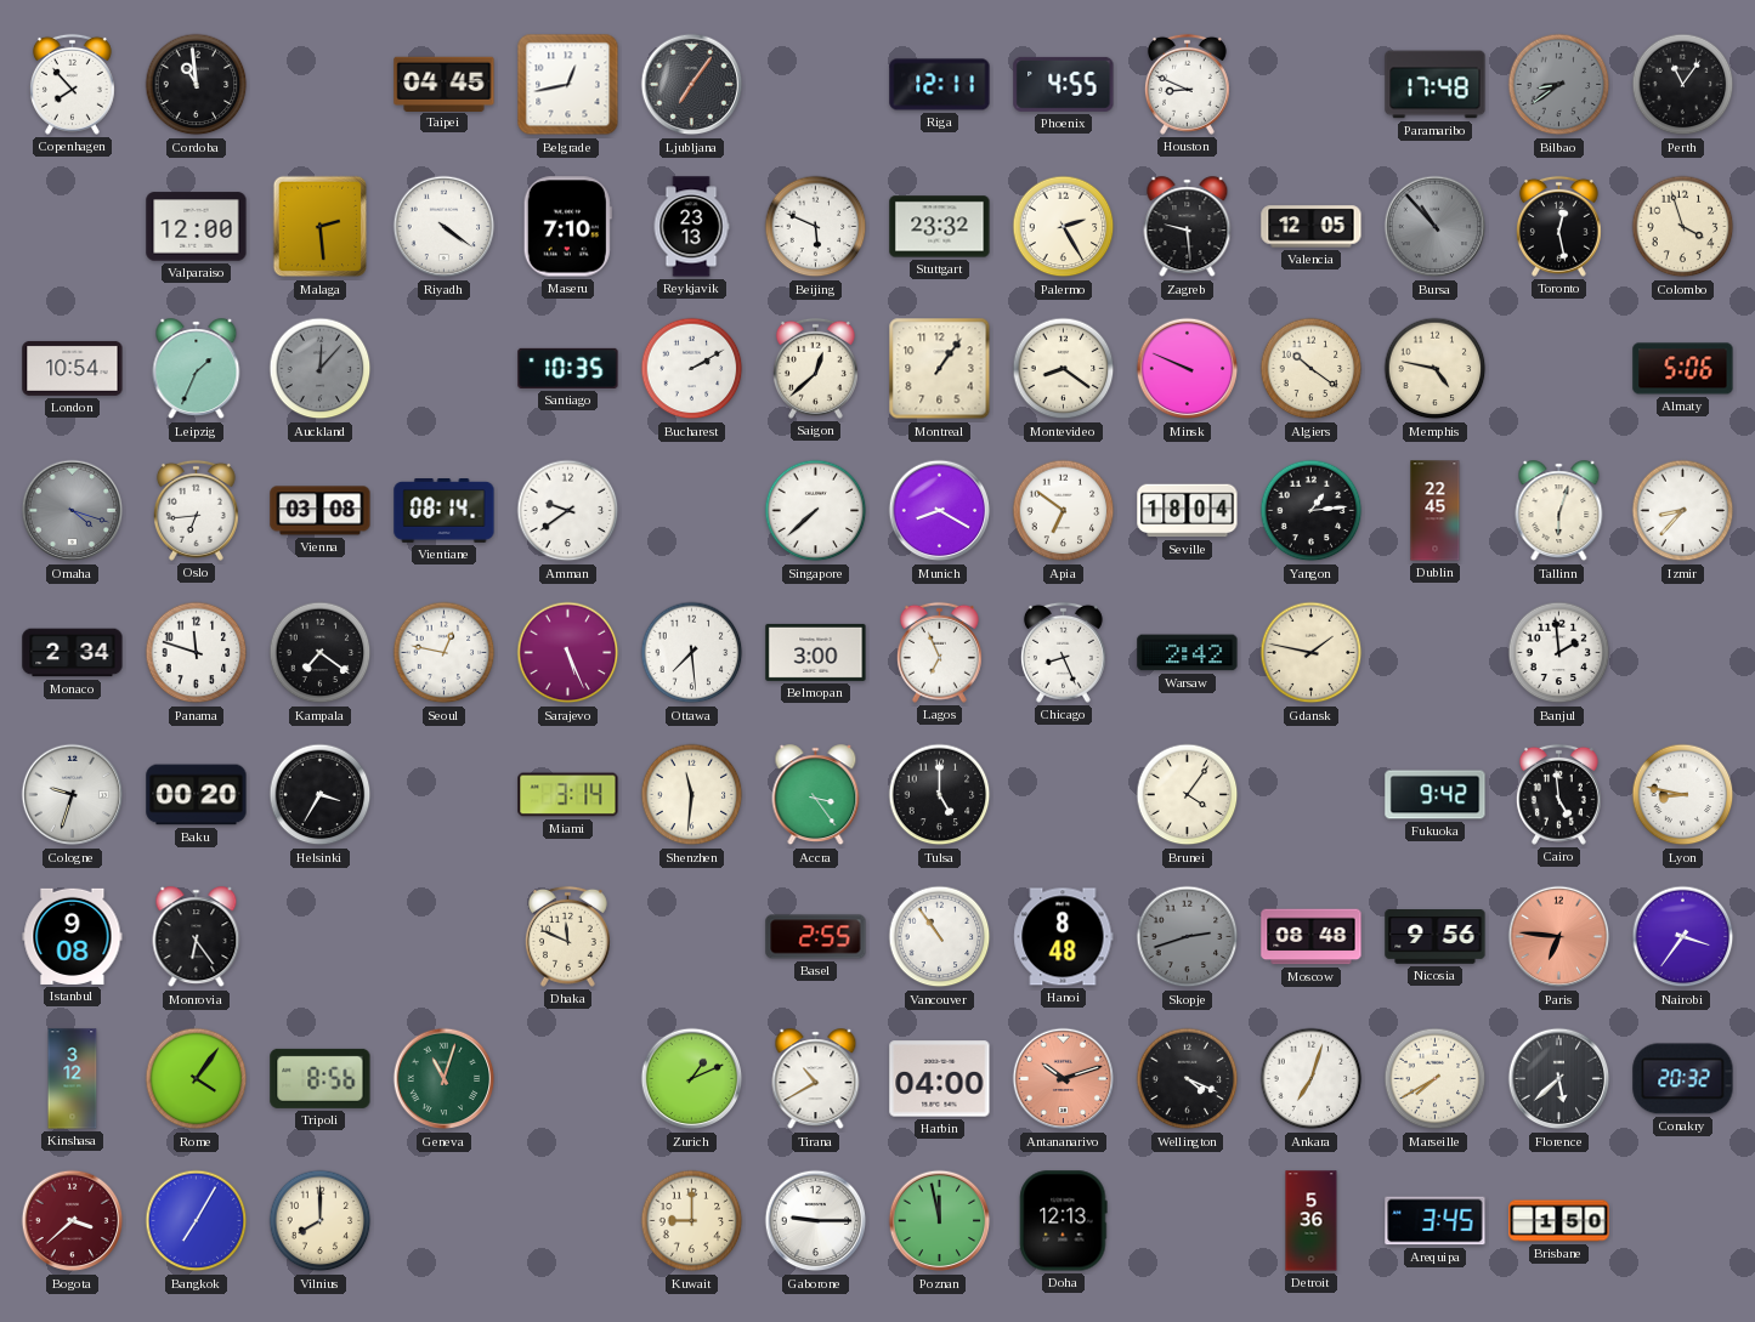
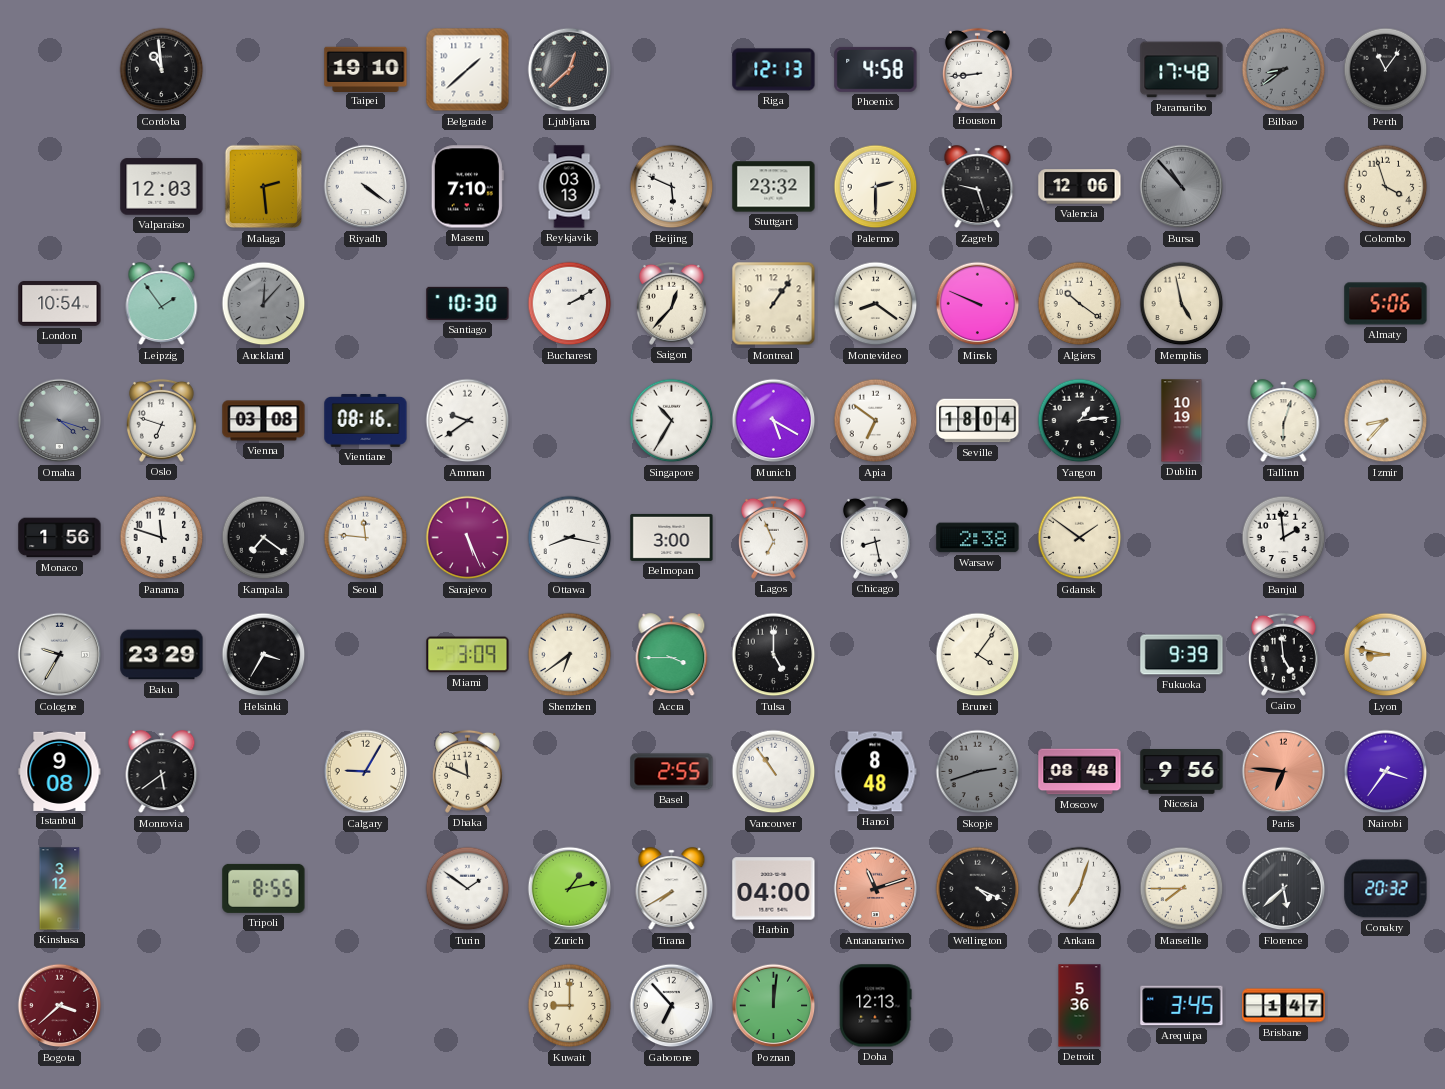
Copenhagen: 7:53 -> none (72, 84)
Taipei: 04:45 -> 19:10 (366, 69)
Belgrade: 12:43 -> 1:38 (468, 70)
Ljubljana: 7:06 -> 12:38 (570, 70)
Riga: 12:11 -> 12:13 (774, 70)
Phoenix: 4:55 -> 4:58 (876, 69)
Houston: 8:49 -> 8:44 (977, 69)
Valparaiso: 12:00 -> 12:03 (162, 187)
Reykjavik: 23:13 -> 03:13 (569, 187)
Palermo: 2:25 -> 2:30 (876, 187)
Zagreb: 9:29 -> 9:27 (978, 187)
Valencia: 12:05 -> 12:06 (1080, 187)
Toronto: 12:28 -> none (1558, 226)
Leipzig: 1:34 -> 1:54 (162, 304)
Santiago: 10:35 -> 10:30 (468, 303)
Saigon: 12:38 -> 12:37 (671, 303)
Memphis: 4:47 -> 4:58 (1182, 304)
Oslo: 6:44 -> 6:48 (161, 420)
Vientiane: 08:14 -> 08:16 (366, 421)
Singapore: 7:38 -> 10:35 (672, 421)
Munich: 8:20 -> 5:20 (774, 421)
Dublin: 22:45 -> 10:19 (1182, 421)
Monaco: 2:34 -> 1:56 (60, 538)
Seoul: 12:47 -> 11:46 (366, 538)
Ottawa: 7:29 -> 8:17 (570, 538)
Chicago: 8:26 -> 8:28 (875, 537)
Warsaw: 2:42 -> 2:38 (978, 538)
Gdansk: 1:47 -> 1:51 (1080, 538)
Cologne: 9:33 -> 9:35 (60, 655)
Baku: 00:20 -> 23:29 (162, 655)
Miami: 3:14 -> 3:09 (468, 655)
Shenzhen: 11:31 -> 6:39 (570, 655)
Accra: 3:24 -> 3:45 (672, 655)
Fukuoka: 9:42 -> 9:39 (1182, 655)
Monrovia: 6:24 -> 5:39 (162, 772)
Calgary: none -> 9:05 (366, 772)
Rome: 4:06 -> none (197, 1079)
Tripoli: 8:56 -> 8:55 (264, 888)
Geneva: 11:03 -> none (445, 1079)
Turin: none -> 1:51 (468, 889)
Zurich: 1:11 -> 1:13 (570, 889)
Tirana: 10:40 -> 7:40 (672, 889)
Antananarivo: 10:12 -> 11:12 (876, 889)
Marseille: 7:40 -> 7:45 (1182, 889)
Bangkok: 7:05 -> none (197, 1221)
Vilnius: 8:00 -> none (321, 1221)
Gaborone: 9:15 -> 6:53 (672, 1006)
Poznan: 11:58 -> 12:01 (774, 1006)
Brisbane: 1:50 -> 1:47 (1284, 1006)
